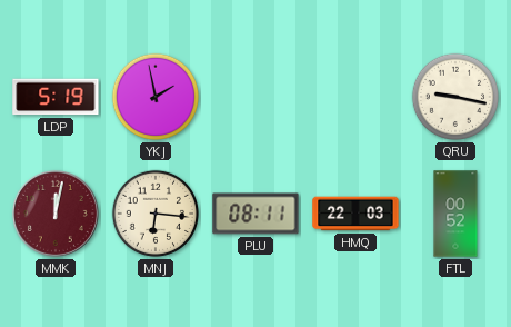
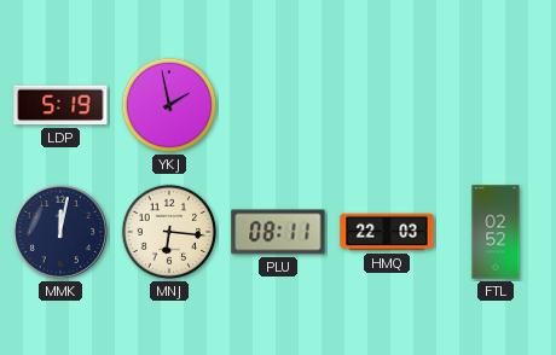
QRU: 9:17 -> none (455, 97)
MMK dial: burgundy -> navy (60, 232)
FTL: 00:52 -> 02:52 (496, 232)
